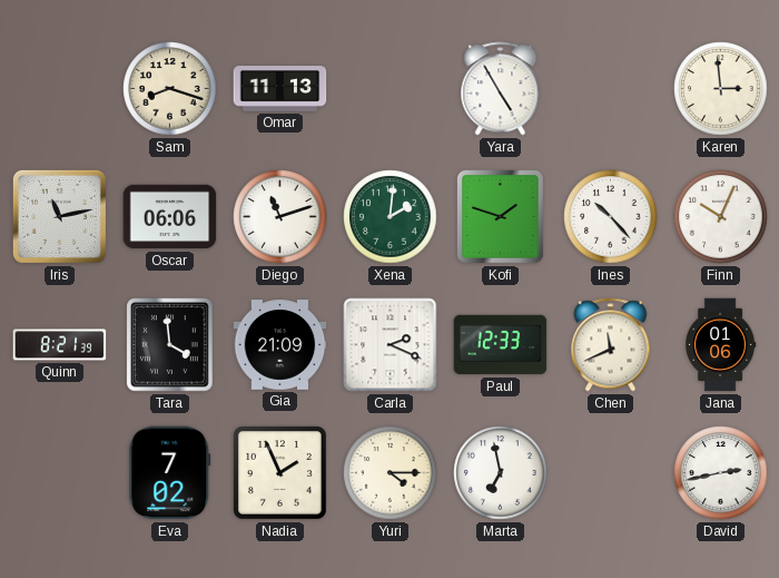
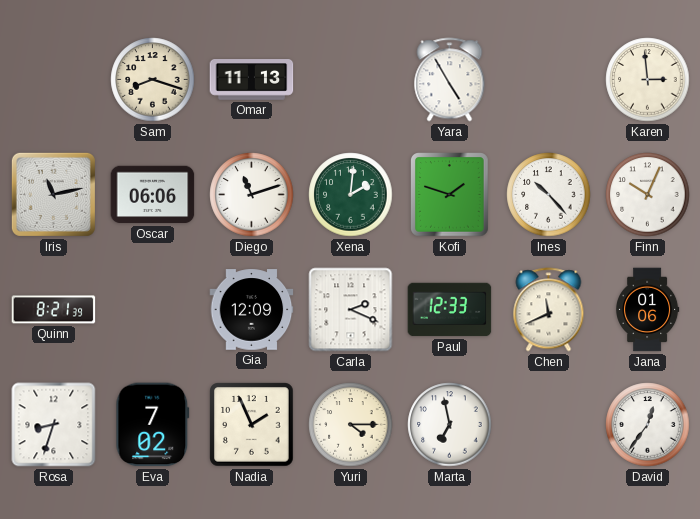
Tara: 3:59 -> none (170, 345)
Gia: 21:09 -> 12:09 (252, 310)
Rosa: none -> 8:33 (54, 425)
David: 2:43 -> 12:36 (648, 425)
